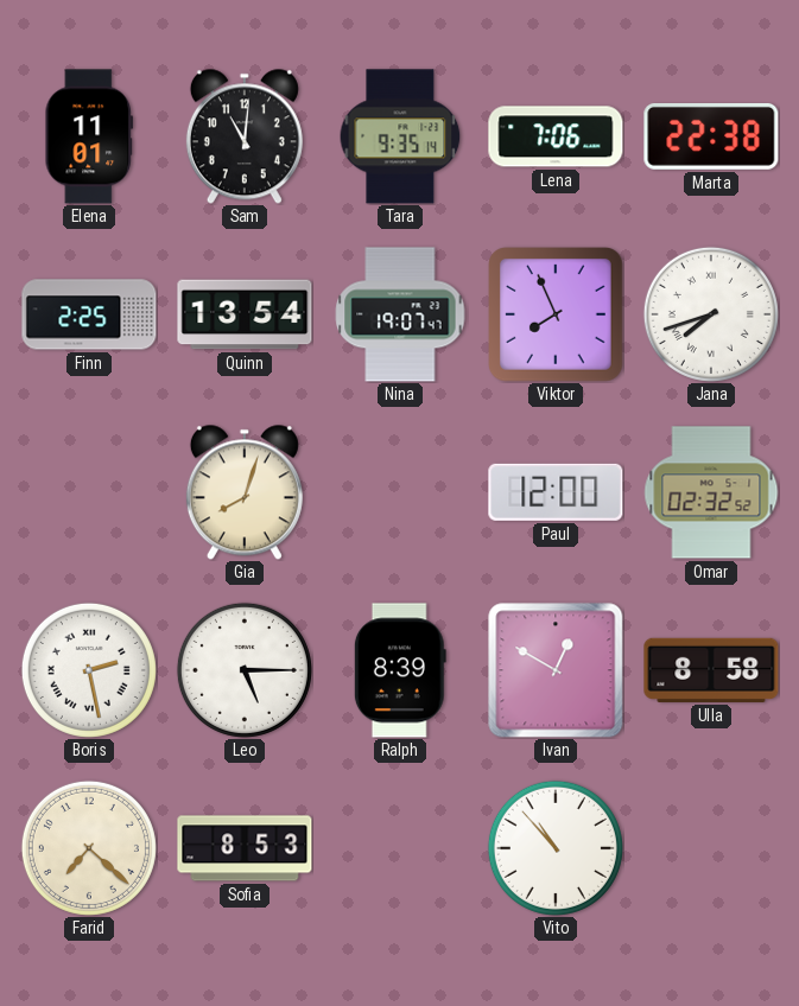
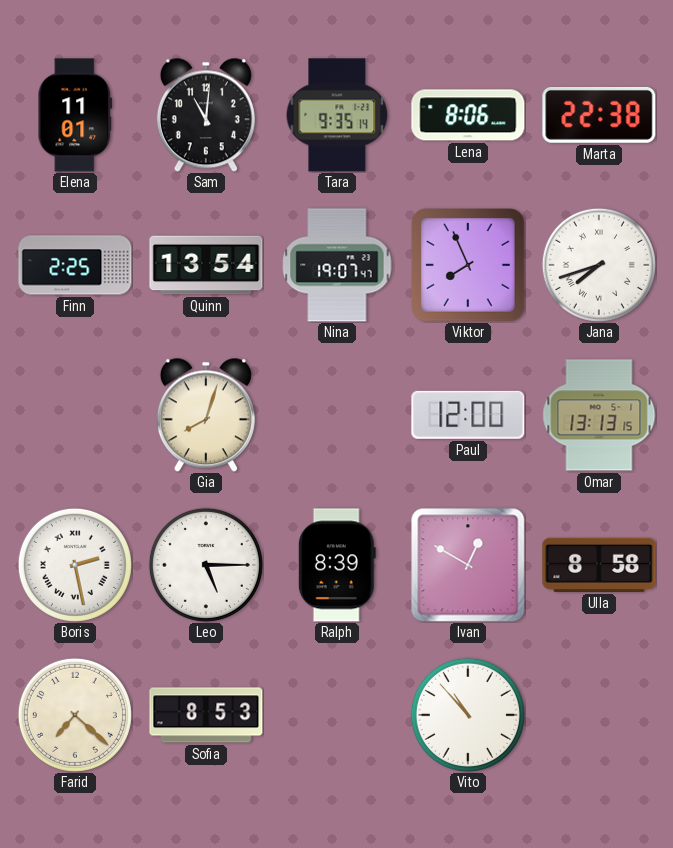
Lena: 7:06 -> 8:06 (468, 115)
Omar: 02:32 -> 13:13 (599, 415)
